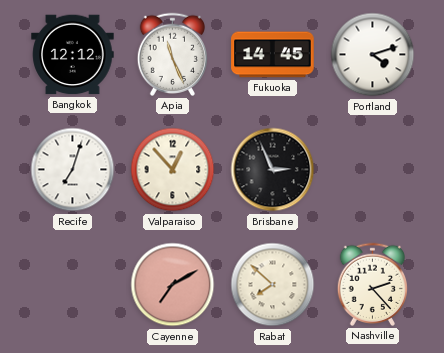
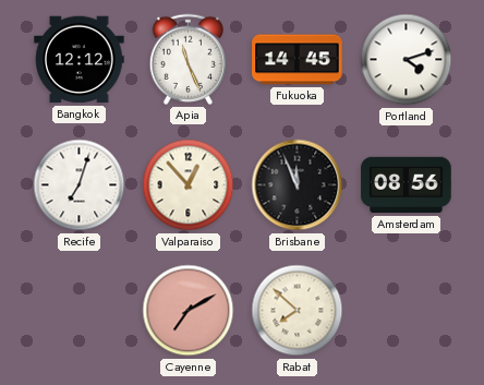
Brisbane: 2:56 -> 11:56 (298, 185)
Amsterdam: none -> 08:56 (407, 185)
Nashville: 2:23 -> none (372, 284)
